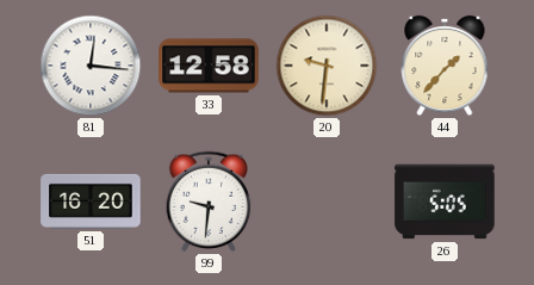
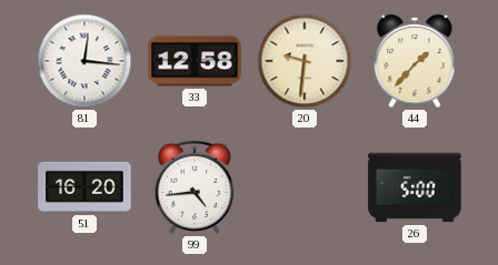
99: 9:31 -> 4:44 (195, 187)
26: 5:05 -> 5:00 (415, 187)
